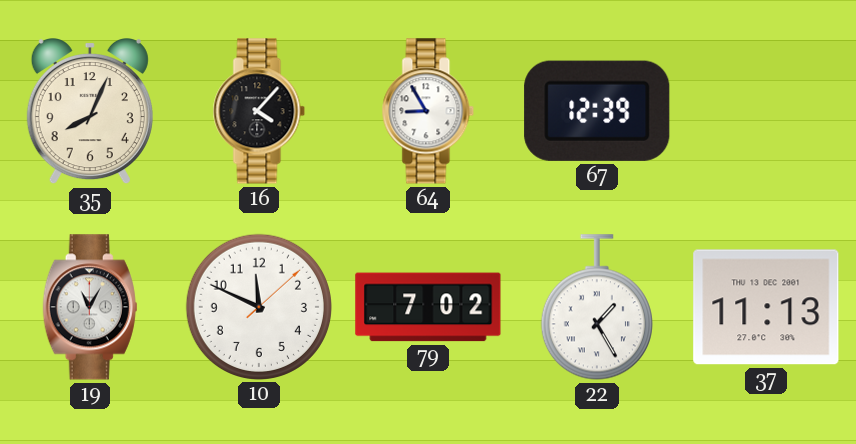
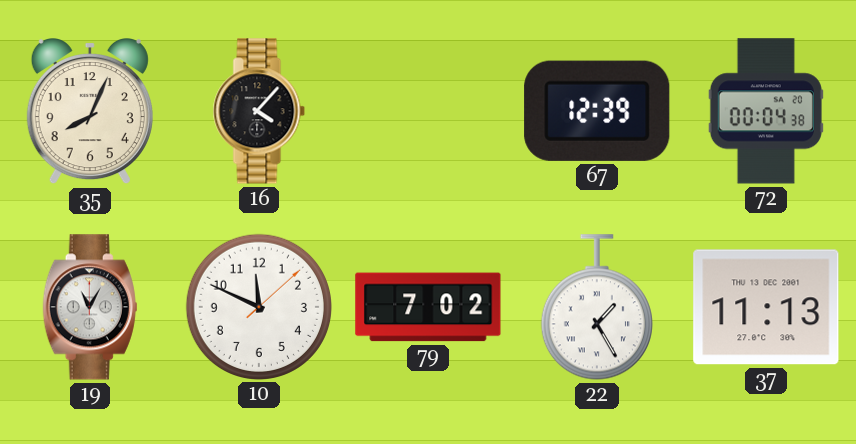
64: 8:55 -> none (428, 111)
72: none -> 00:04 (766, 111)
